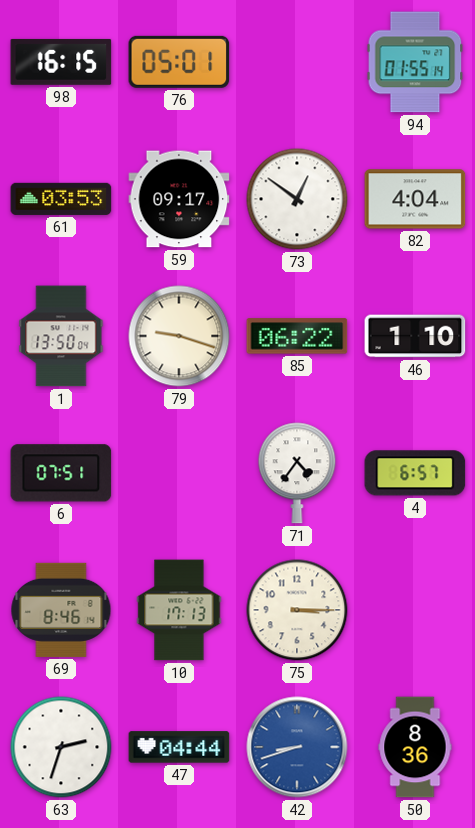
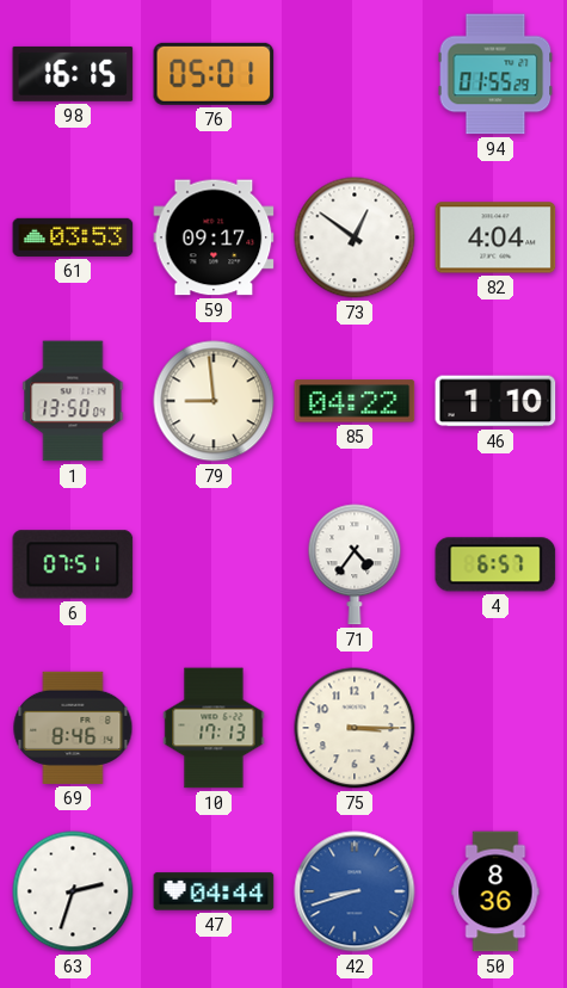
94: 01:55:14 -> 01:55:29 (495, 74)
79: 9:18 -> 8:59 (214, 401)
85: 06:22 -> 04:22 (355, 401)
